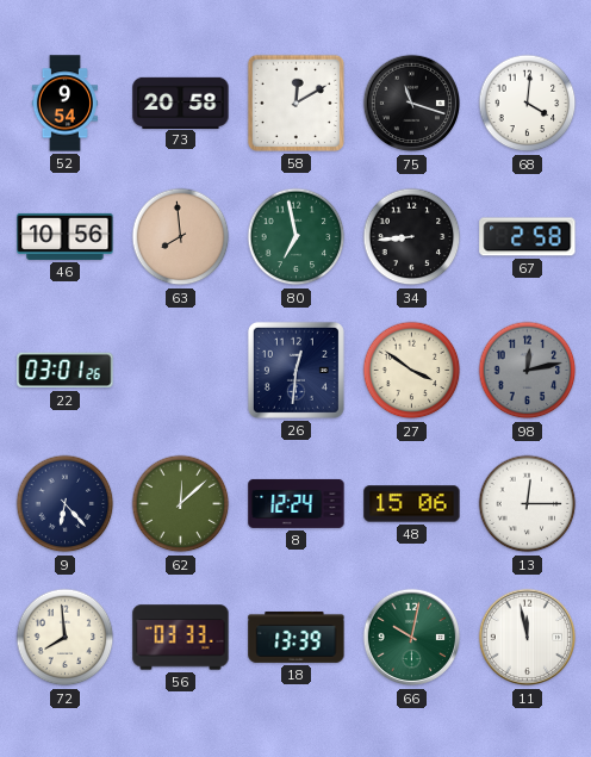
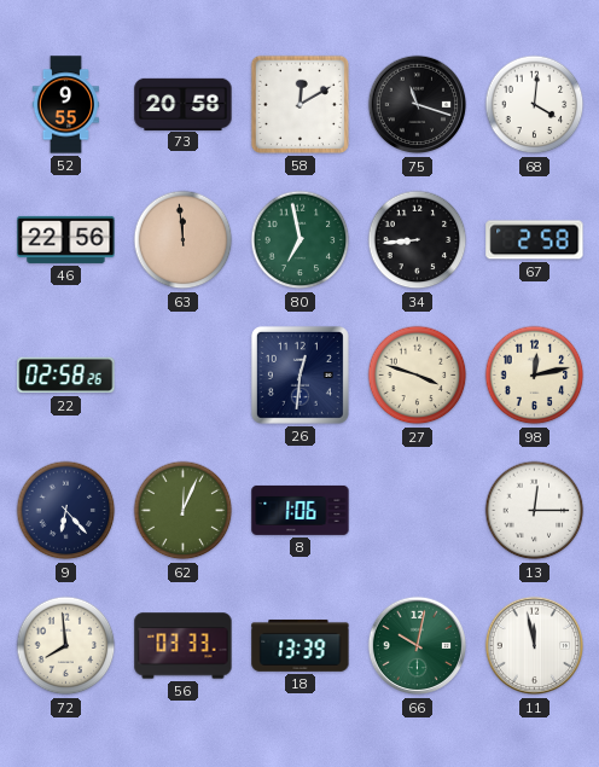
52: 9:54 -> 9:55 (65, 105)
46: 10:56 -> 22:56 (66, 239)
63: 7:59 -> 11:59 (184, 240)
22: 03:01 -> 02:58 (66, 376)
27: 3:51 -> 3:48 (418, 376)
98 dial: grey -> cream (535, 376)
62: 12:08 -> 12:04 (184, 511)
8: 12:24 -> 1:06 (301, 510)
48: 15:06 -> none (412, 504)
